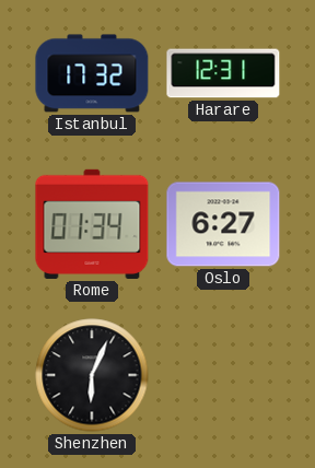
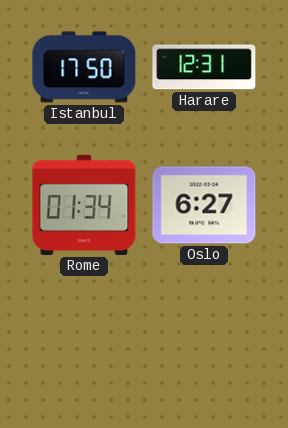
Istanbul: 17:32 -> 17:50 (84, 67)
Shenzhen: 6:04 -> none (92, 375)
